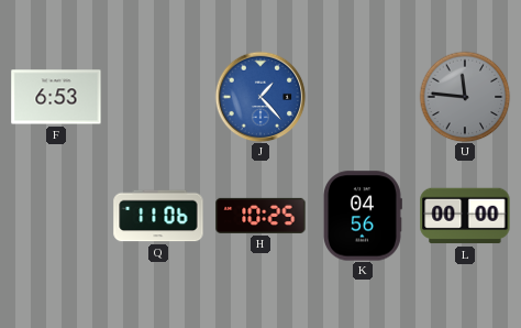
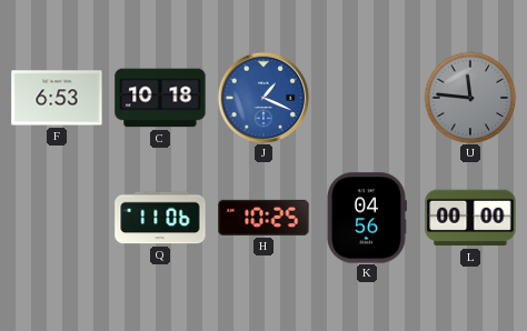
C: none -> 10:18 (160, 98)
J: 1:23 -> 1:19 (263, 98)
